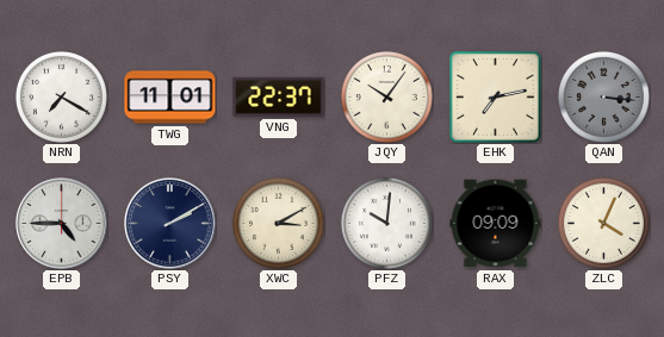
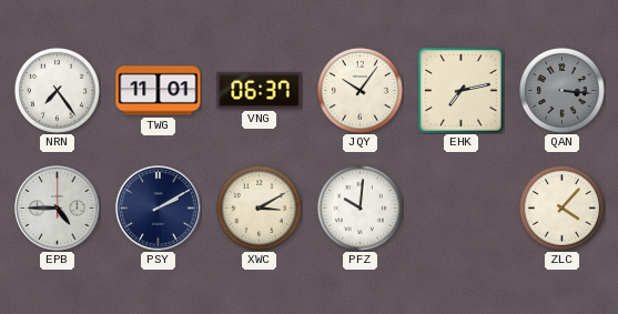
NRN: 7:20 -> 7:24 (57, 90)
VNG: 22:37 -> 06:37 (260, 90)
RAX: 09:09 -> none (496, 224)
ZLC: 4:04 -> 4:07 (561, 207)
